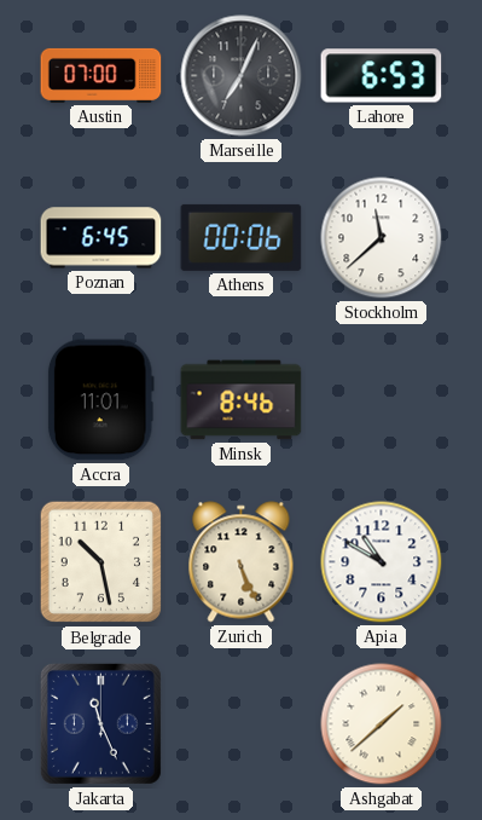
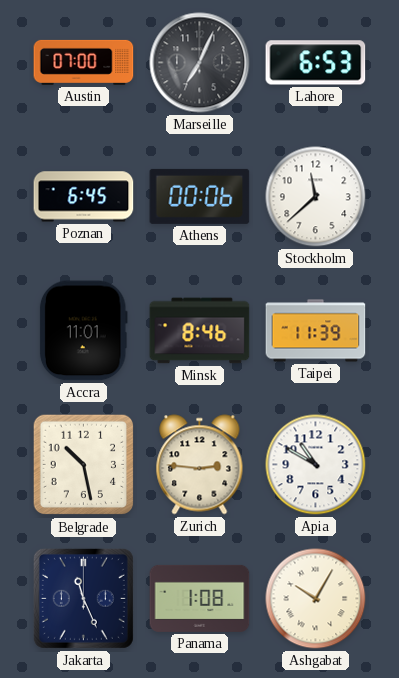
Taipei: none -> 11:39 (316, 331)
Zurich: 5:26 -> 2:46 (200, 465)
Panama: none -> 1:08 (200, 598)
Ashgabat: 1:38 -> 10:05 (316, 599)
